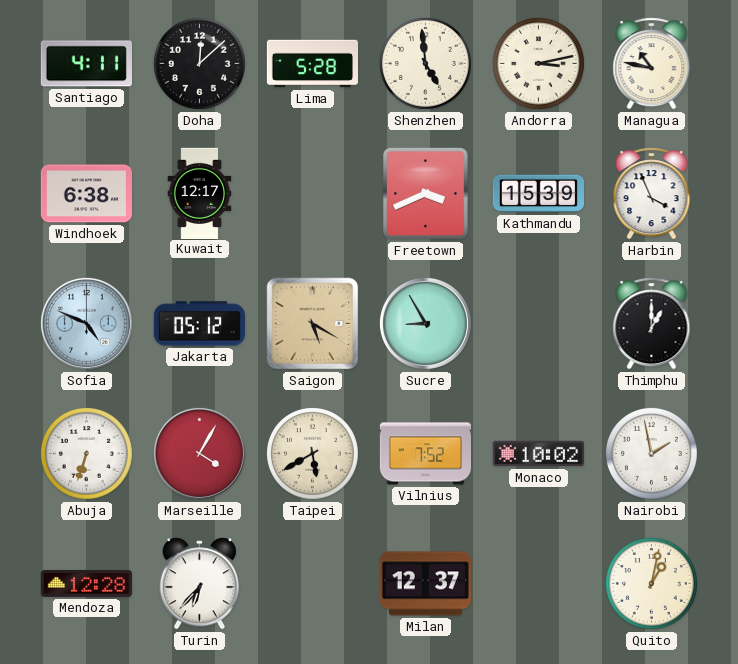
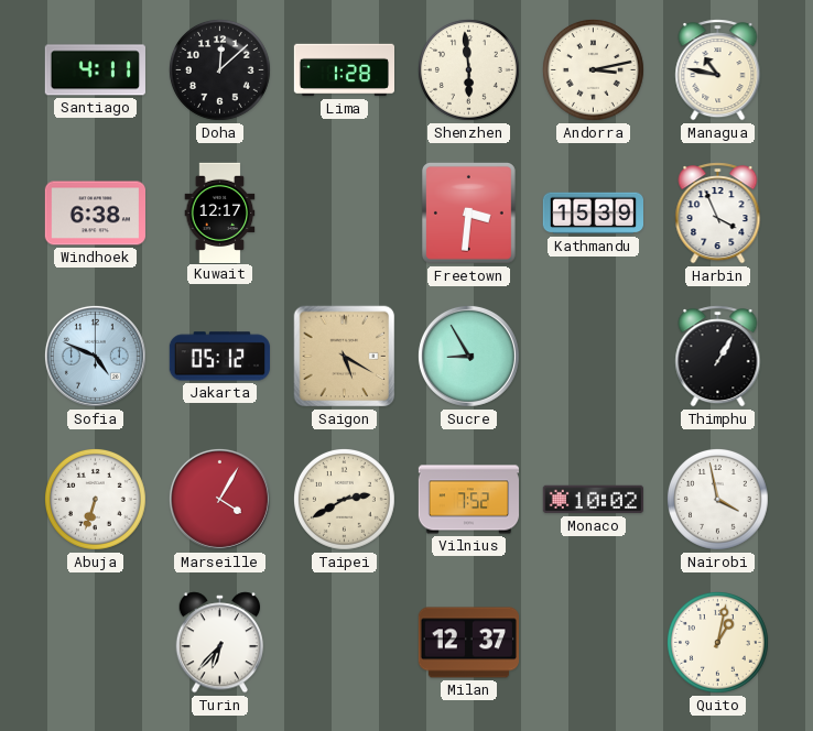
Lima: 5:28 -> 1:28 (344, 70)
Shenzhen: 4:59 -> 5:59 (468, 69)
Freetown: 3:41 -> 3:31 (468, 214)
Thimphu: 1:00 -> 1:05 (718, 357)
Taipei: 5:40 -> 2:40 (344, 499)
Nairobi: 1:58 -> 3:58 (717, 499)
Mendoza: 12:28 -> none (86, 583)
